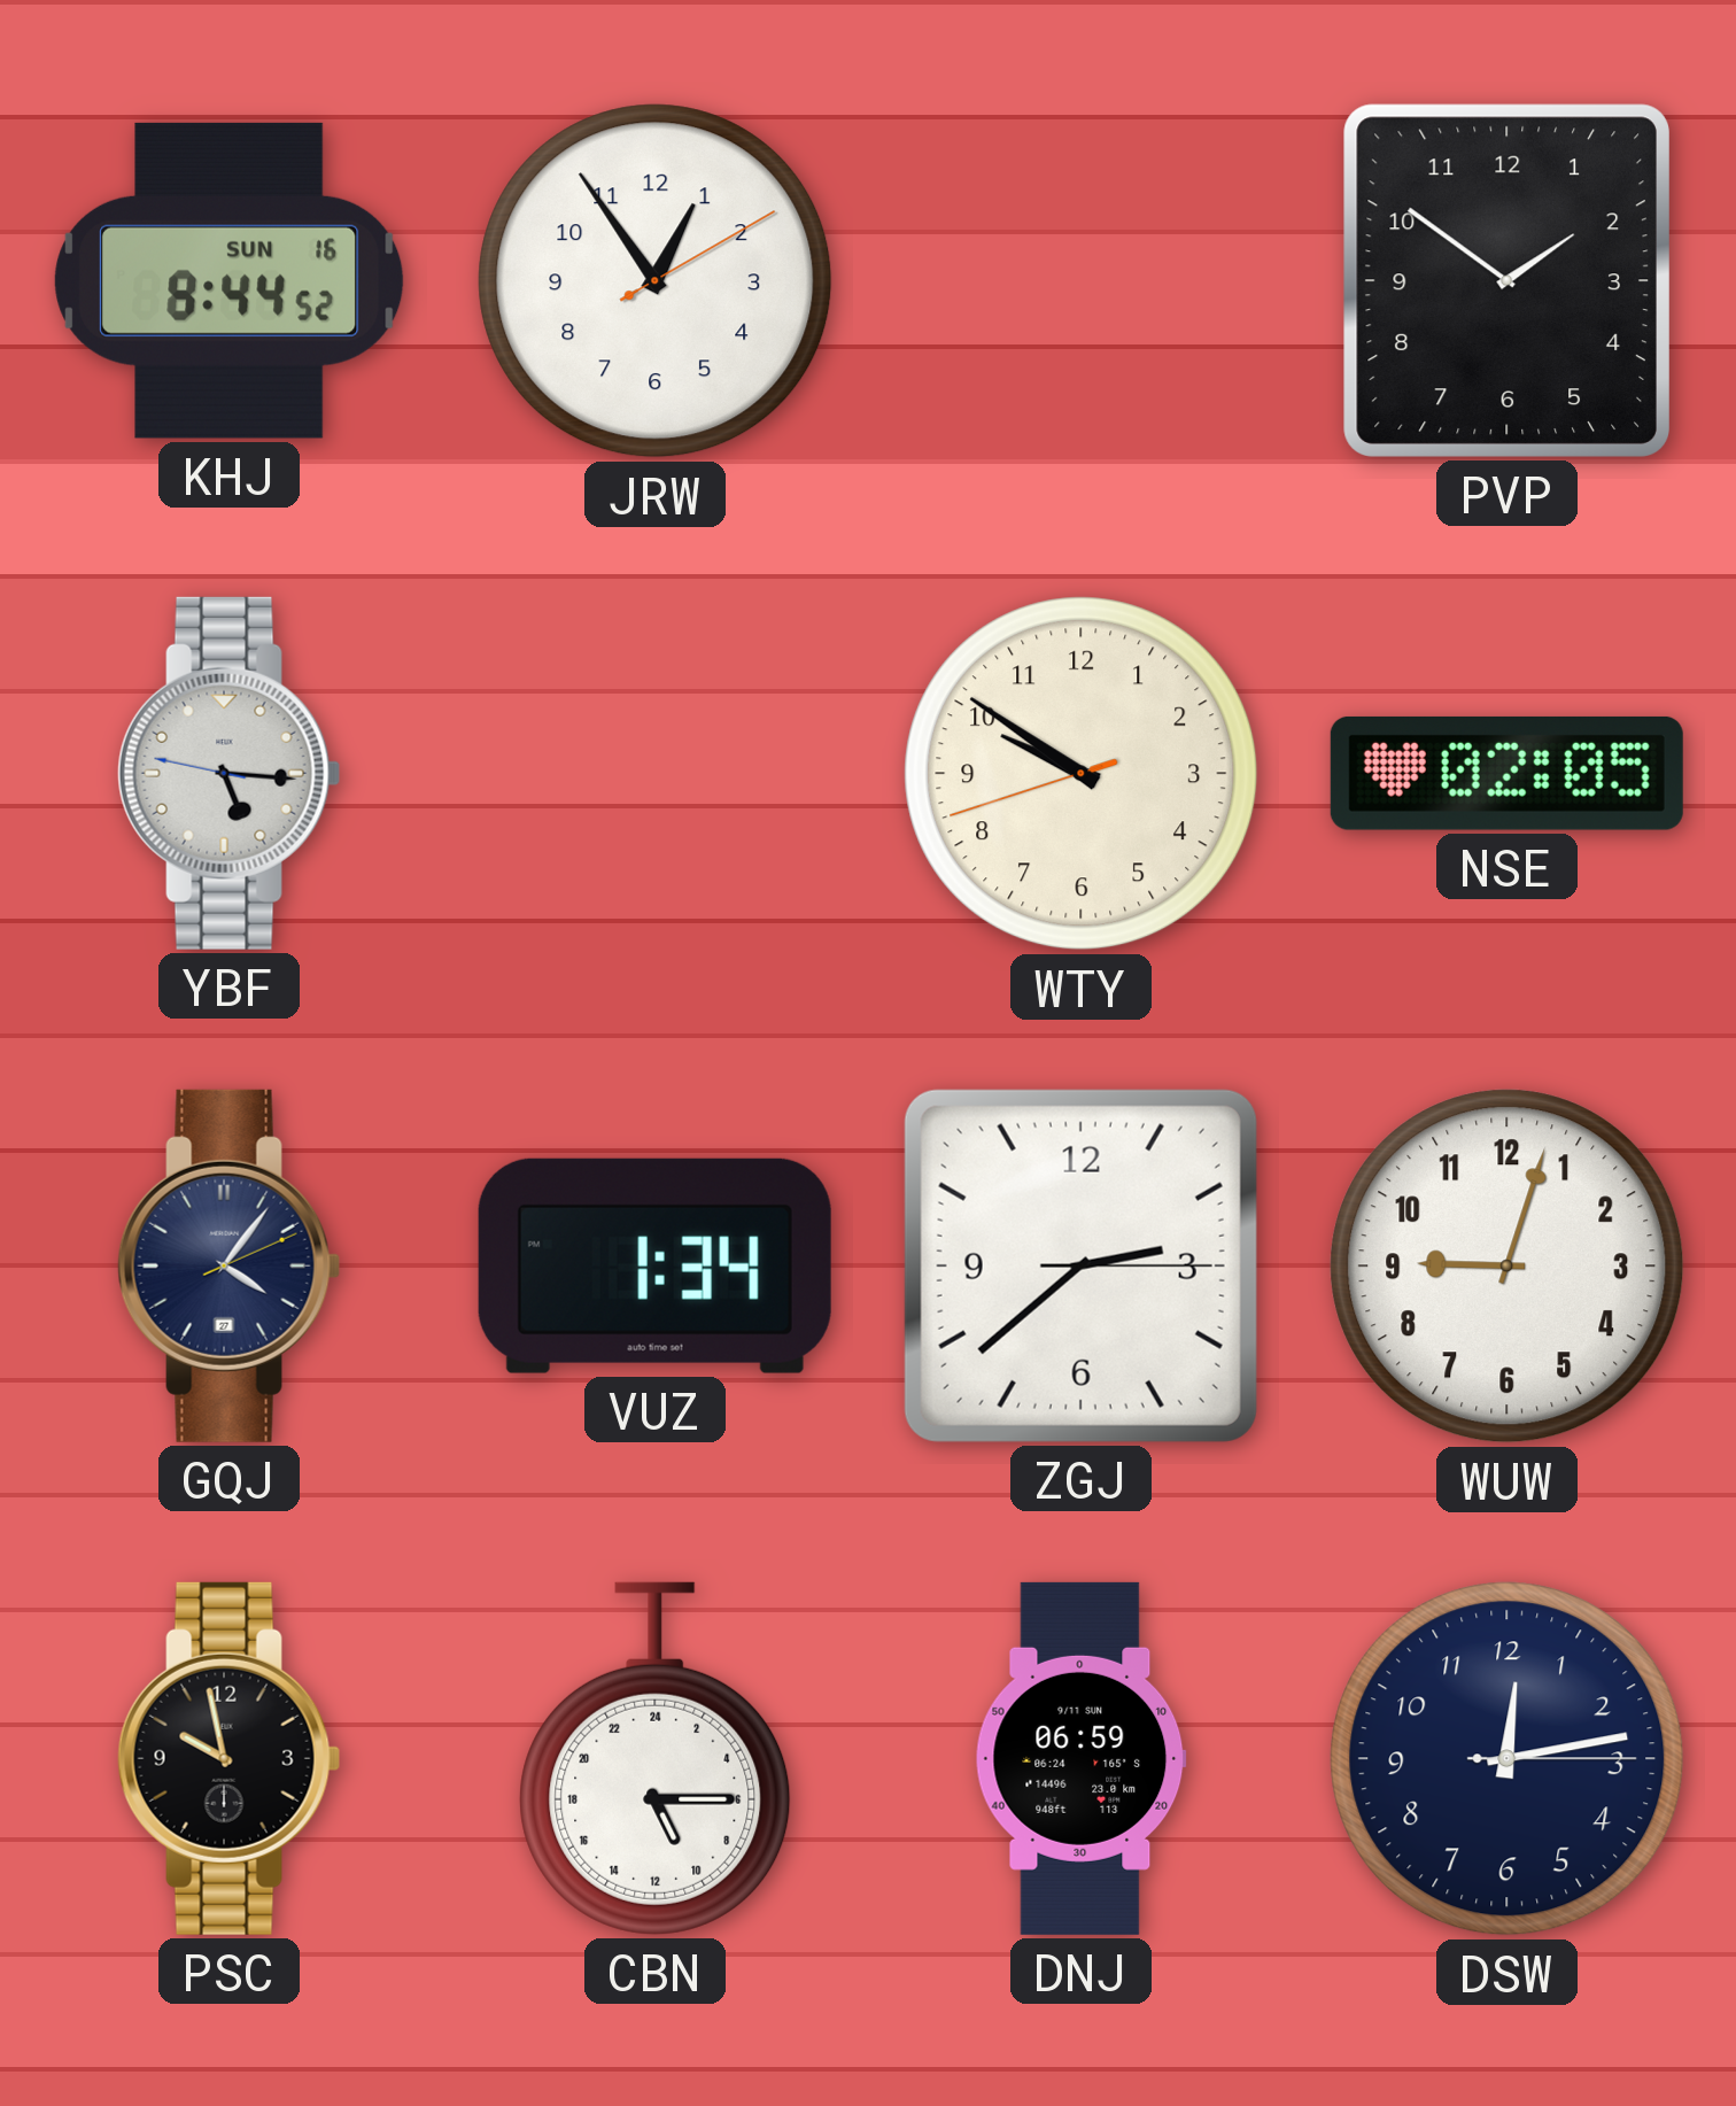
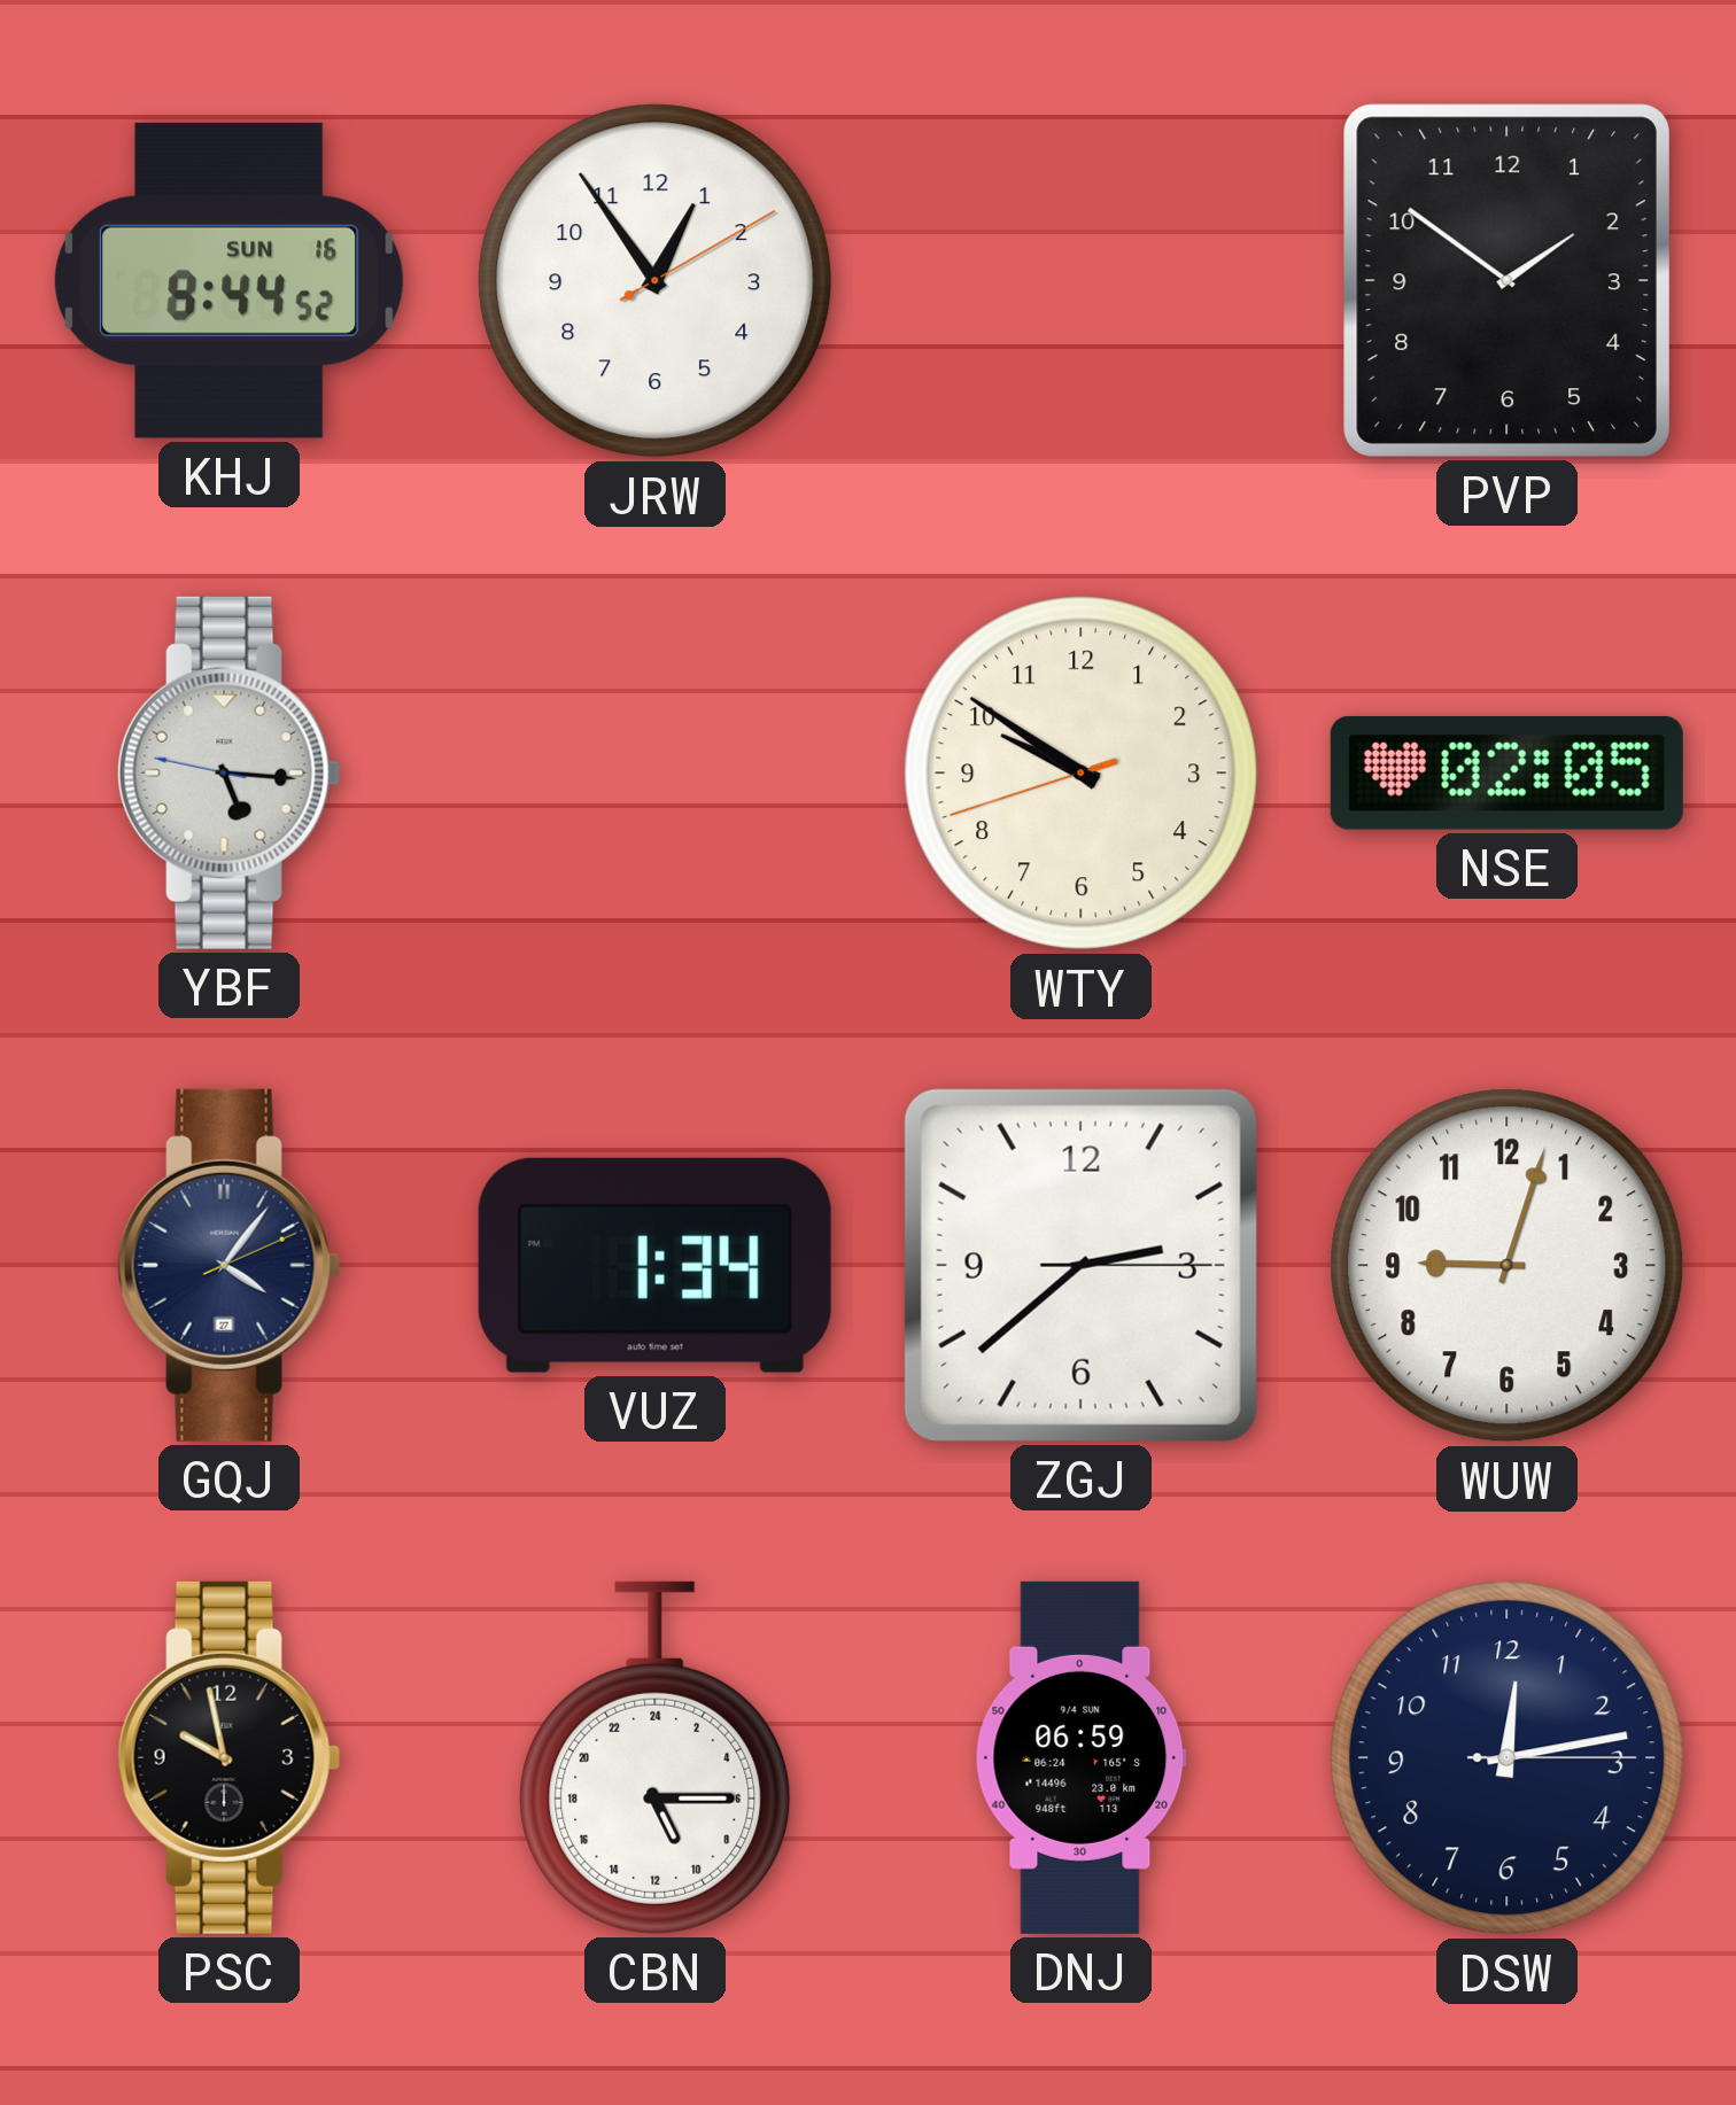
DNJ date: 9/11 SUN -> 9/4 SUN (1080, 1757)
